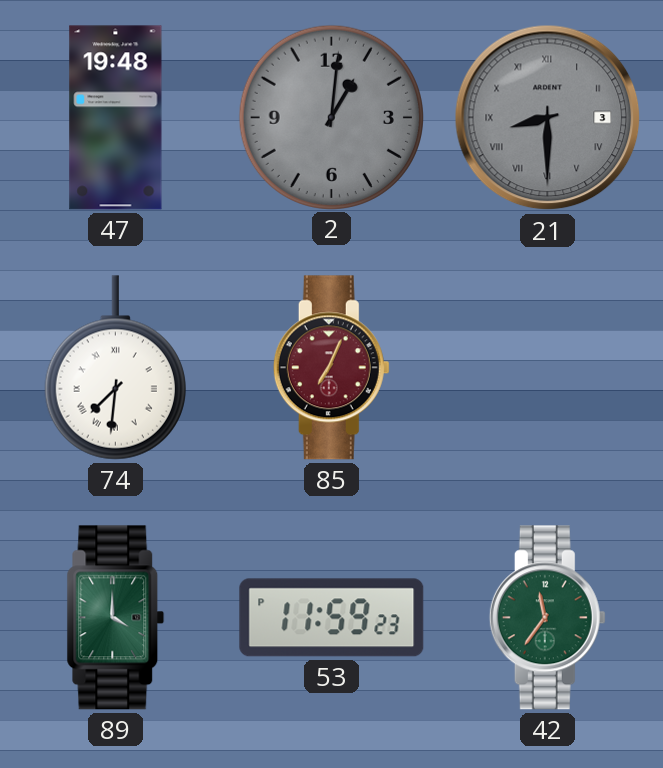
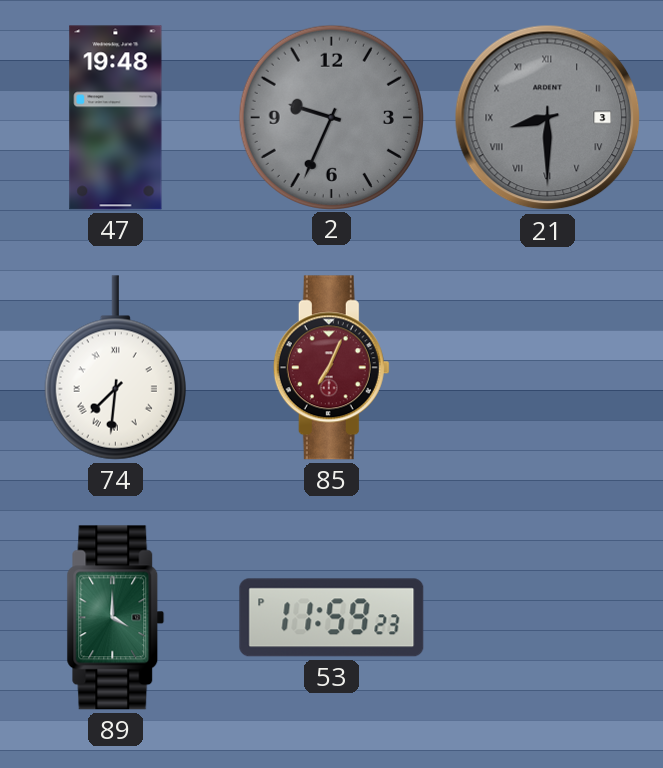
2: 1:01 -> 9:34 (331, 117)
42: 11:36 -> none (547, 618)
